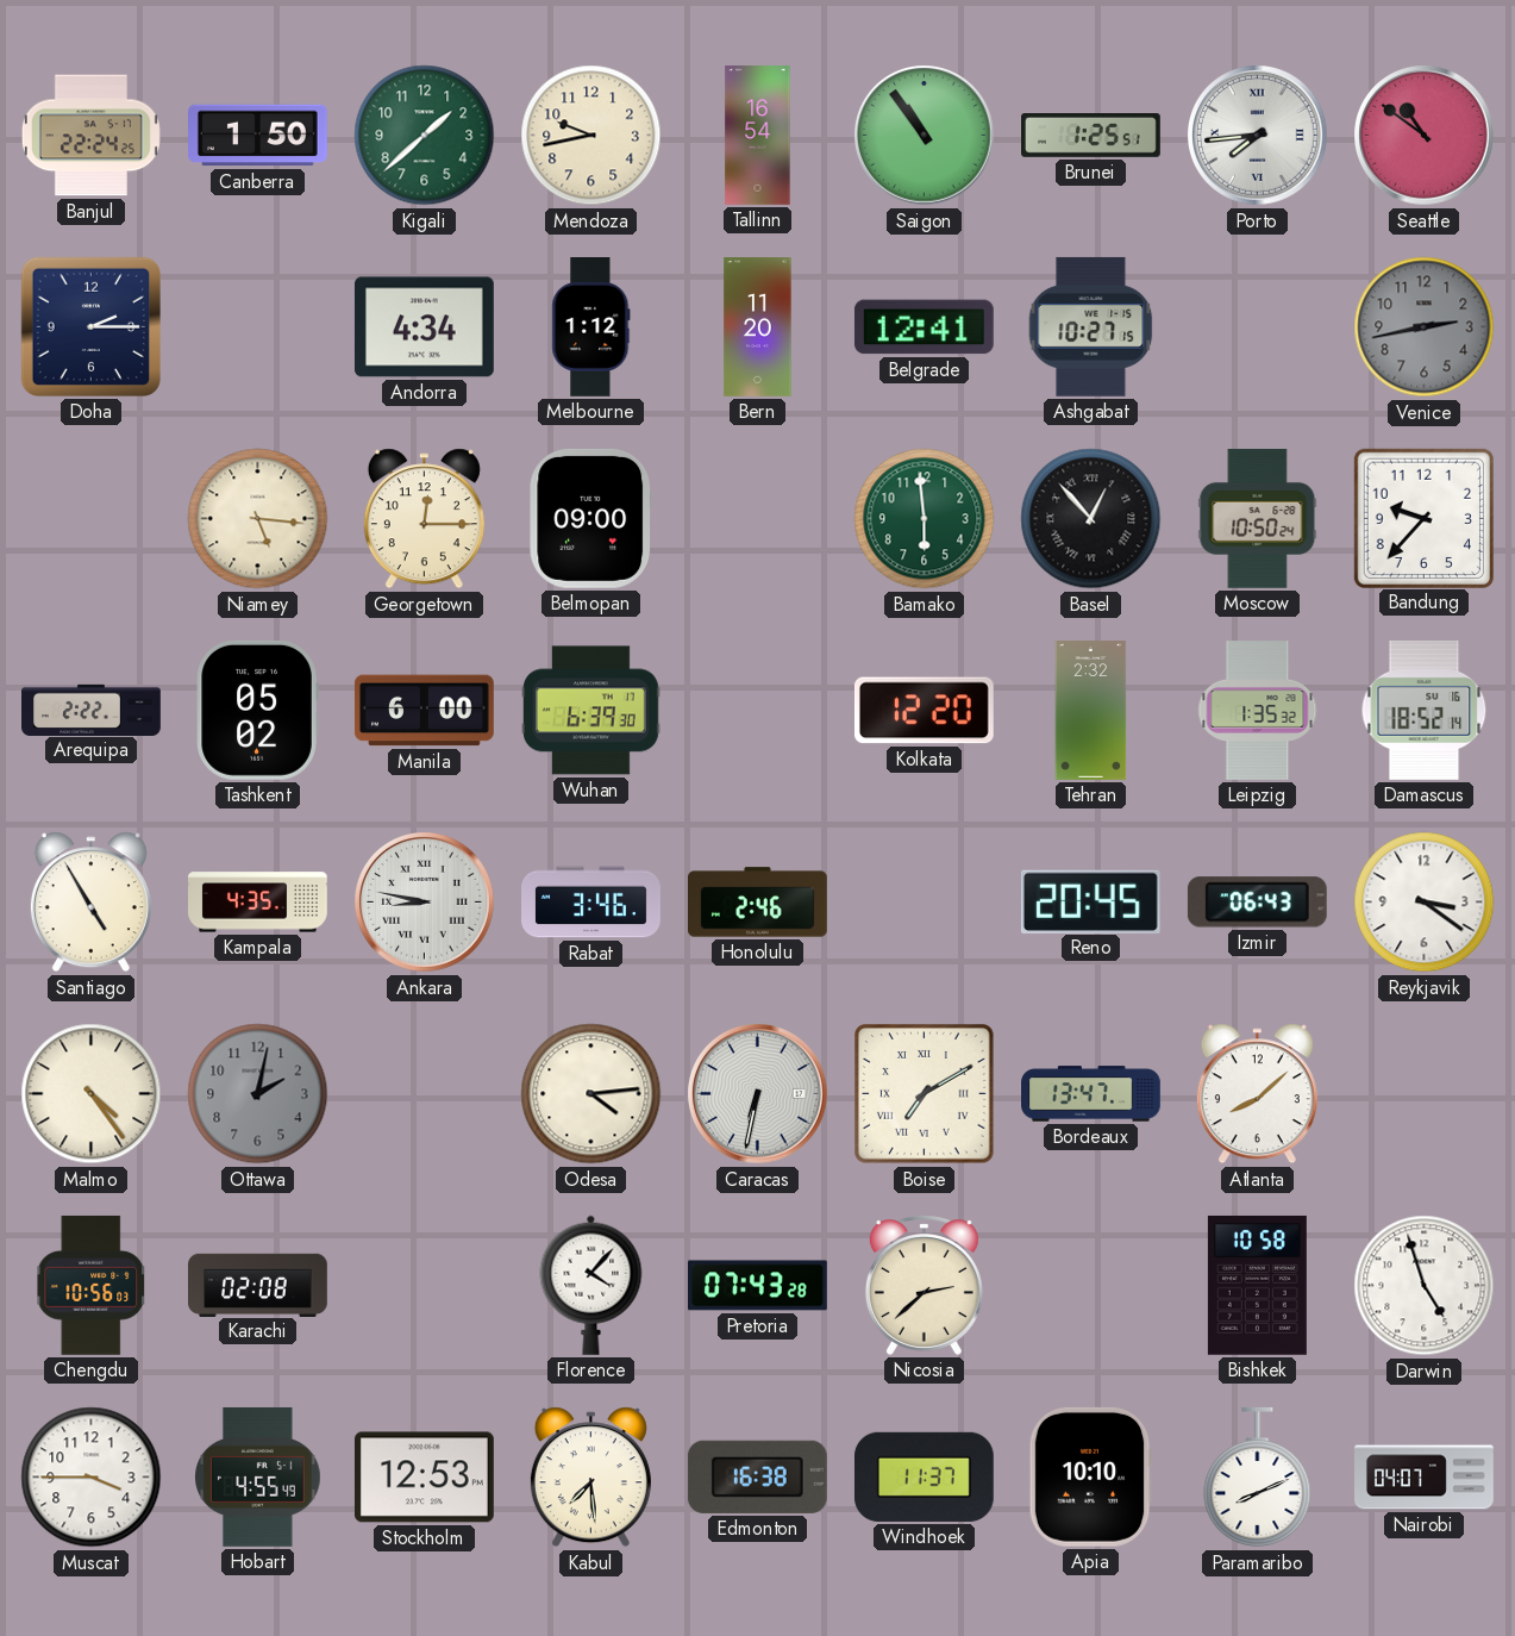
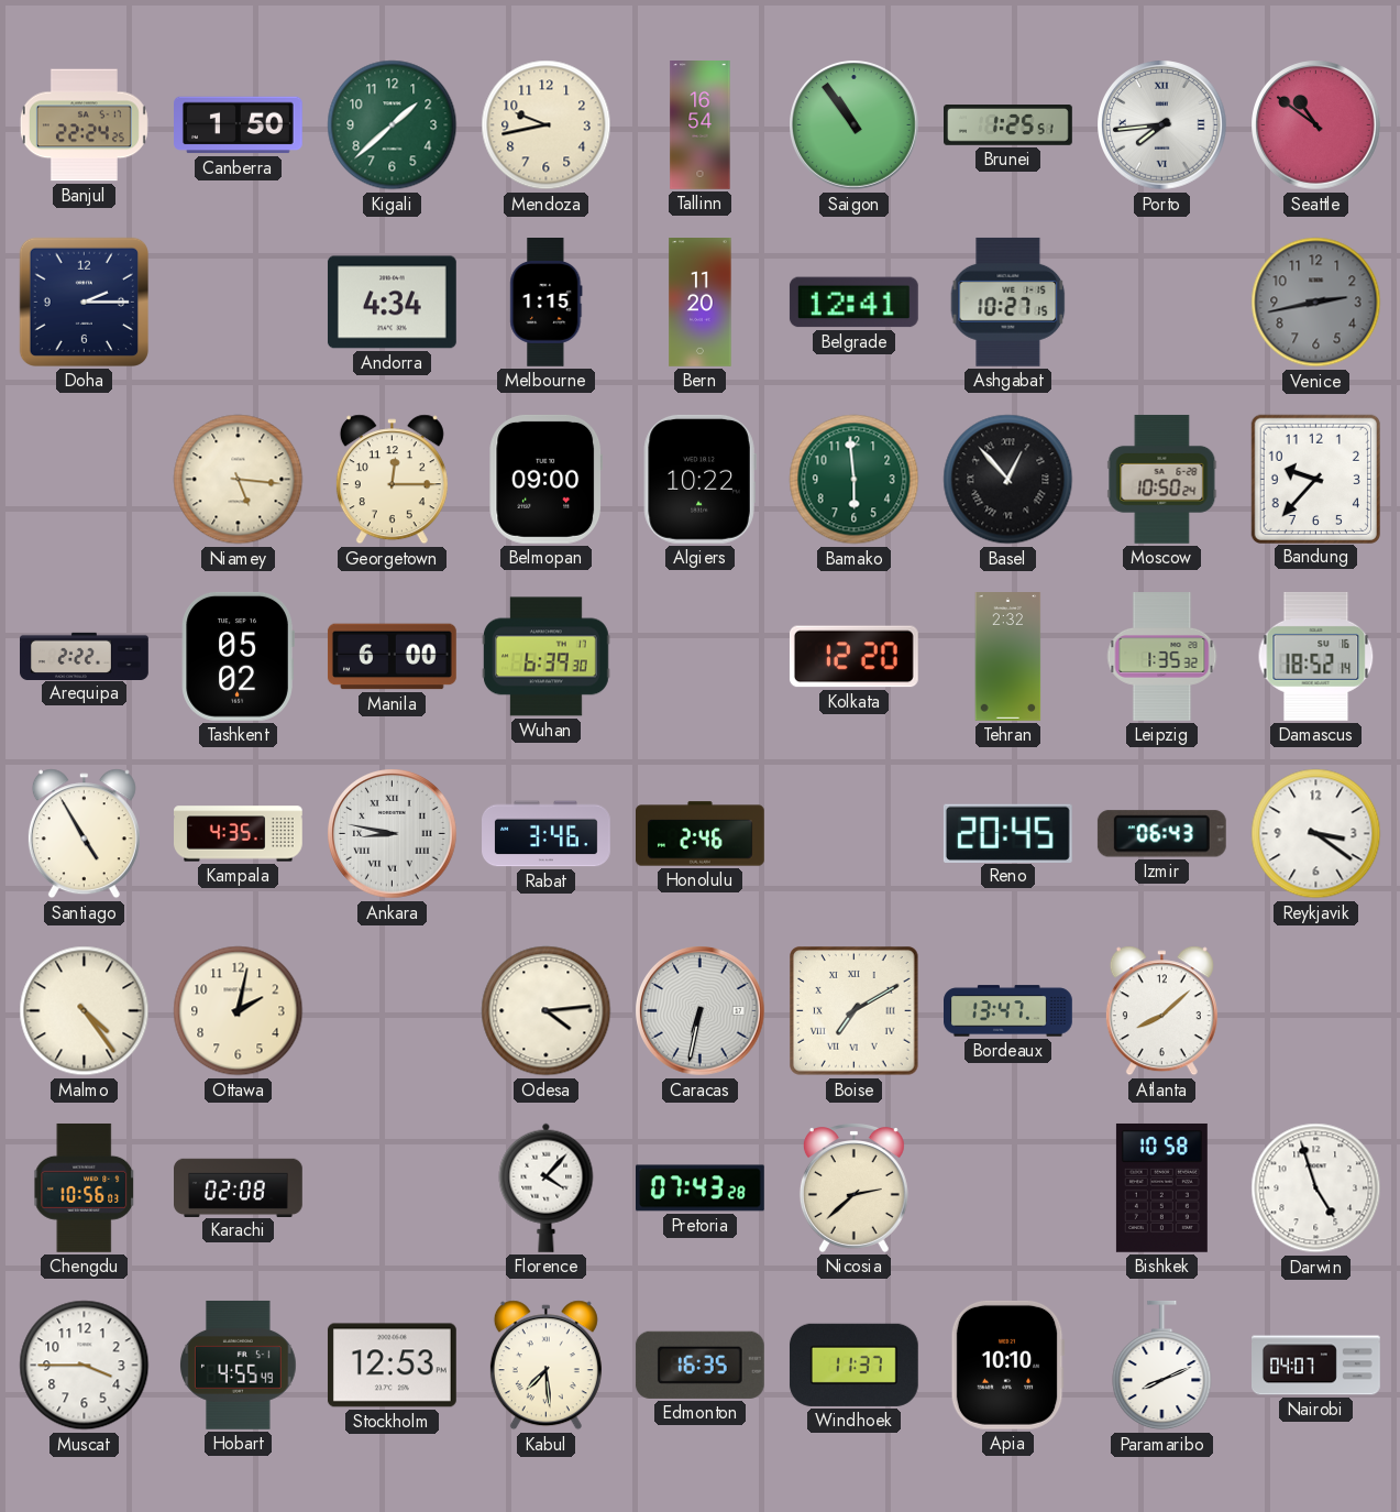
Melbourne: 1:12 -> 1:15 (547, 303)
Algiers: none -> 10:22 (699, 479)
Ottawa dial: grey -> cream (239, 1011)
Edmonton: 16:38 -> 16:35 (699, 1365)
